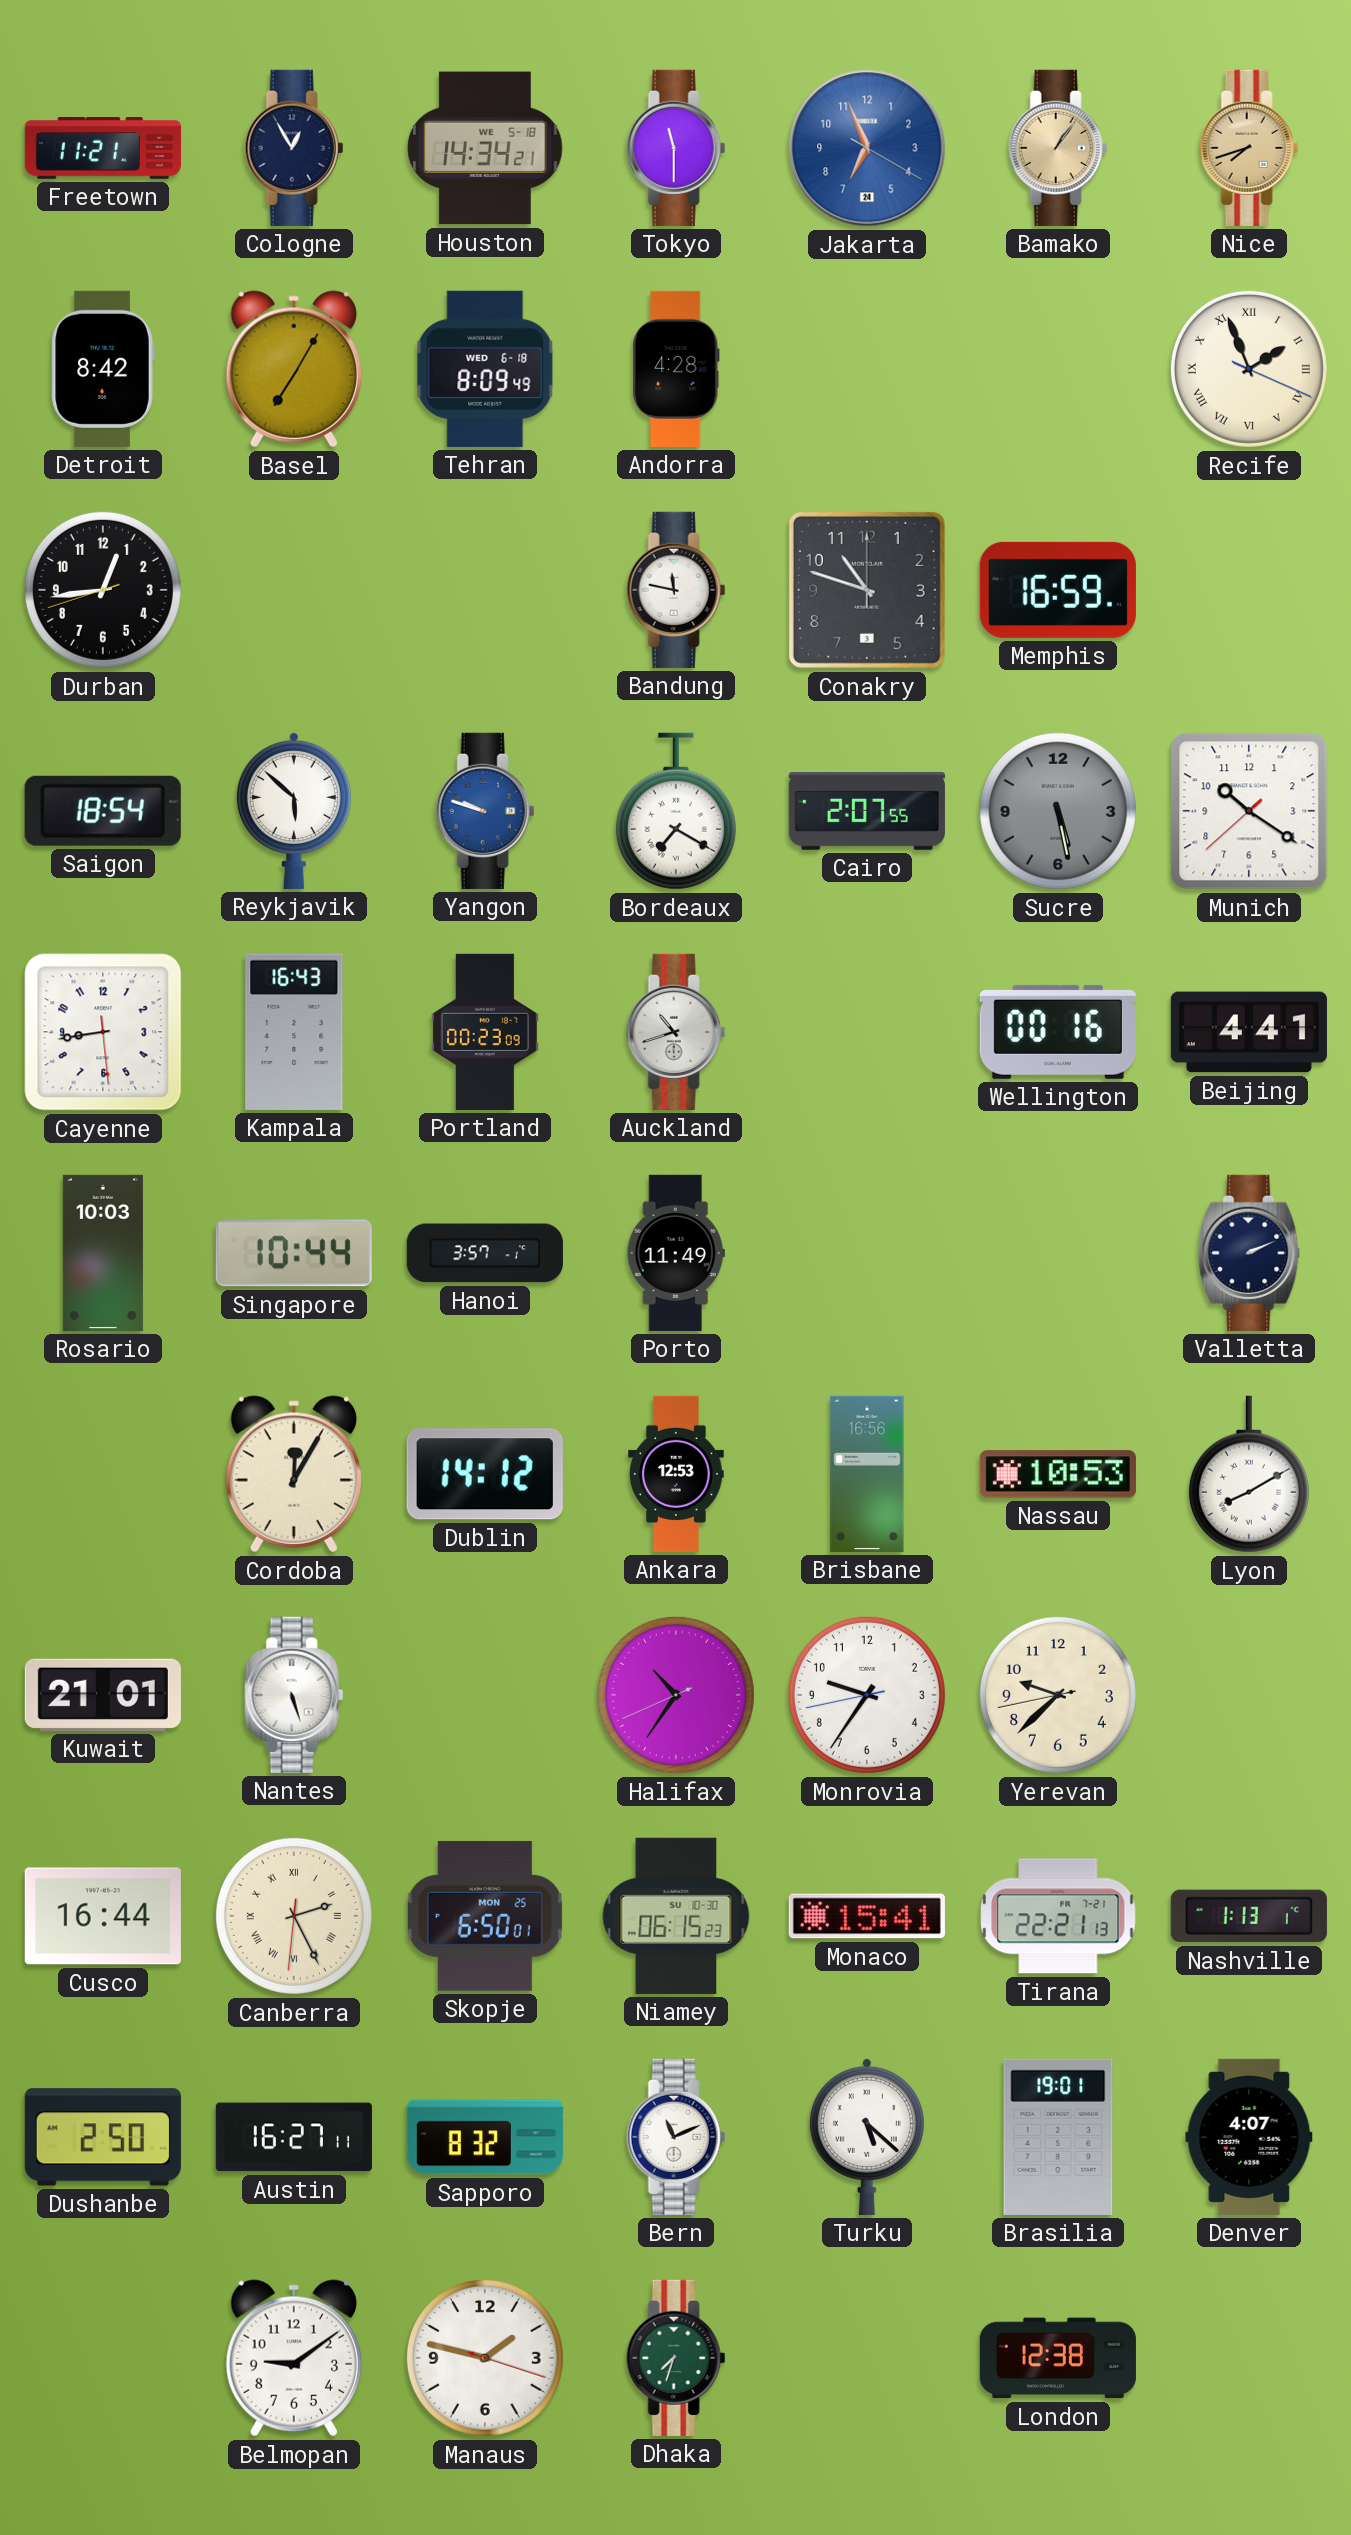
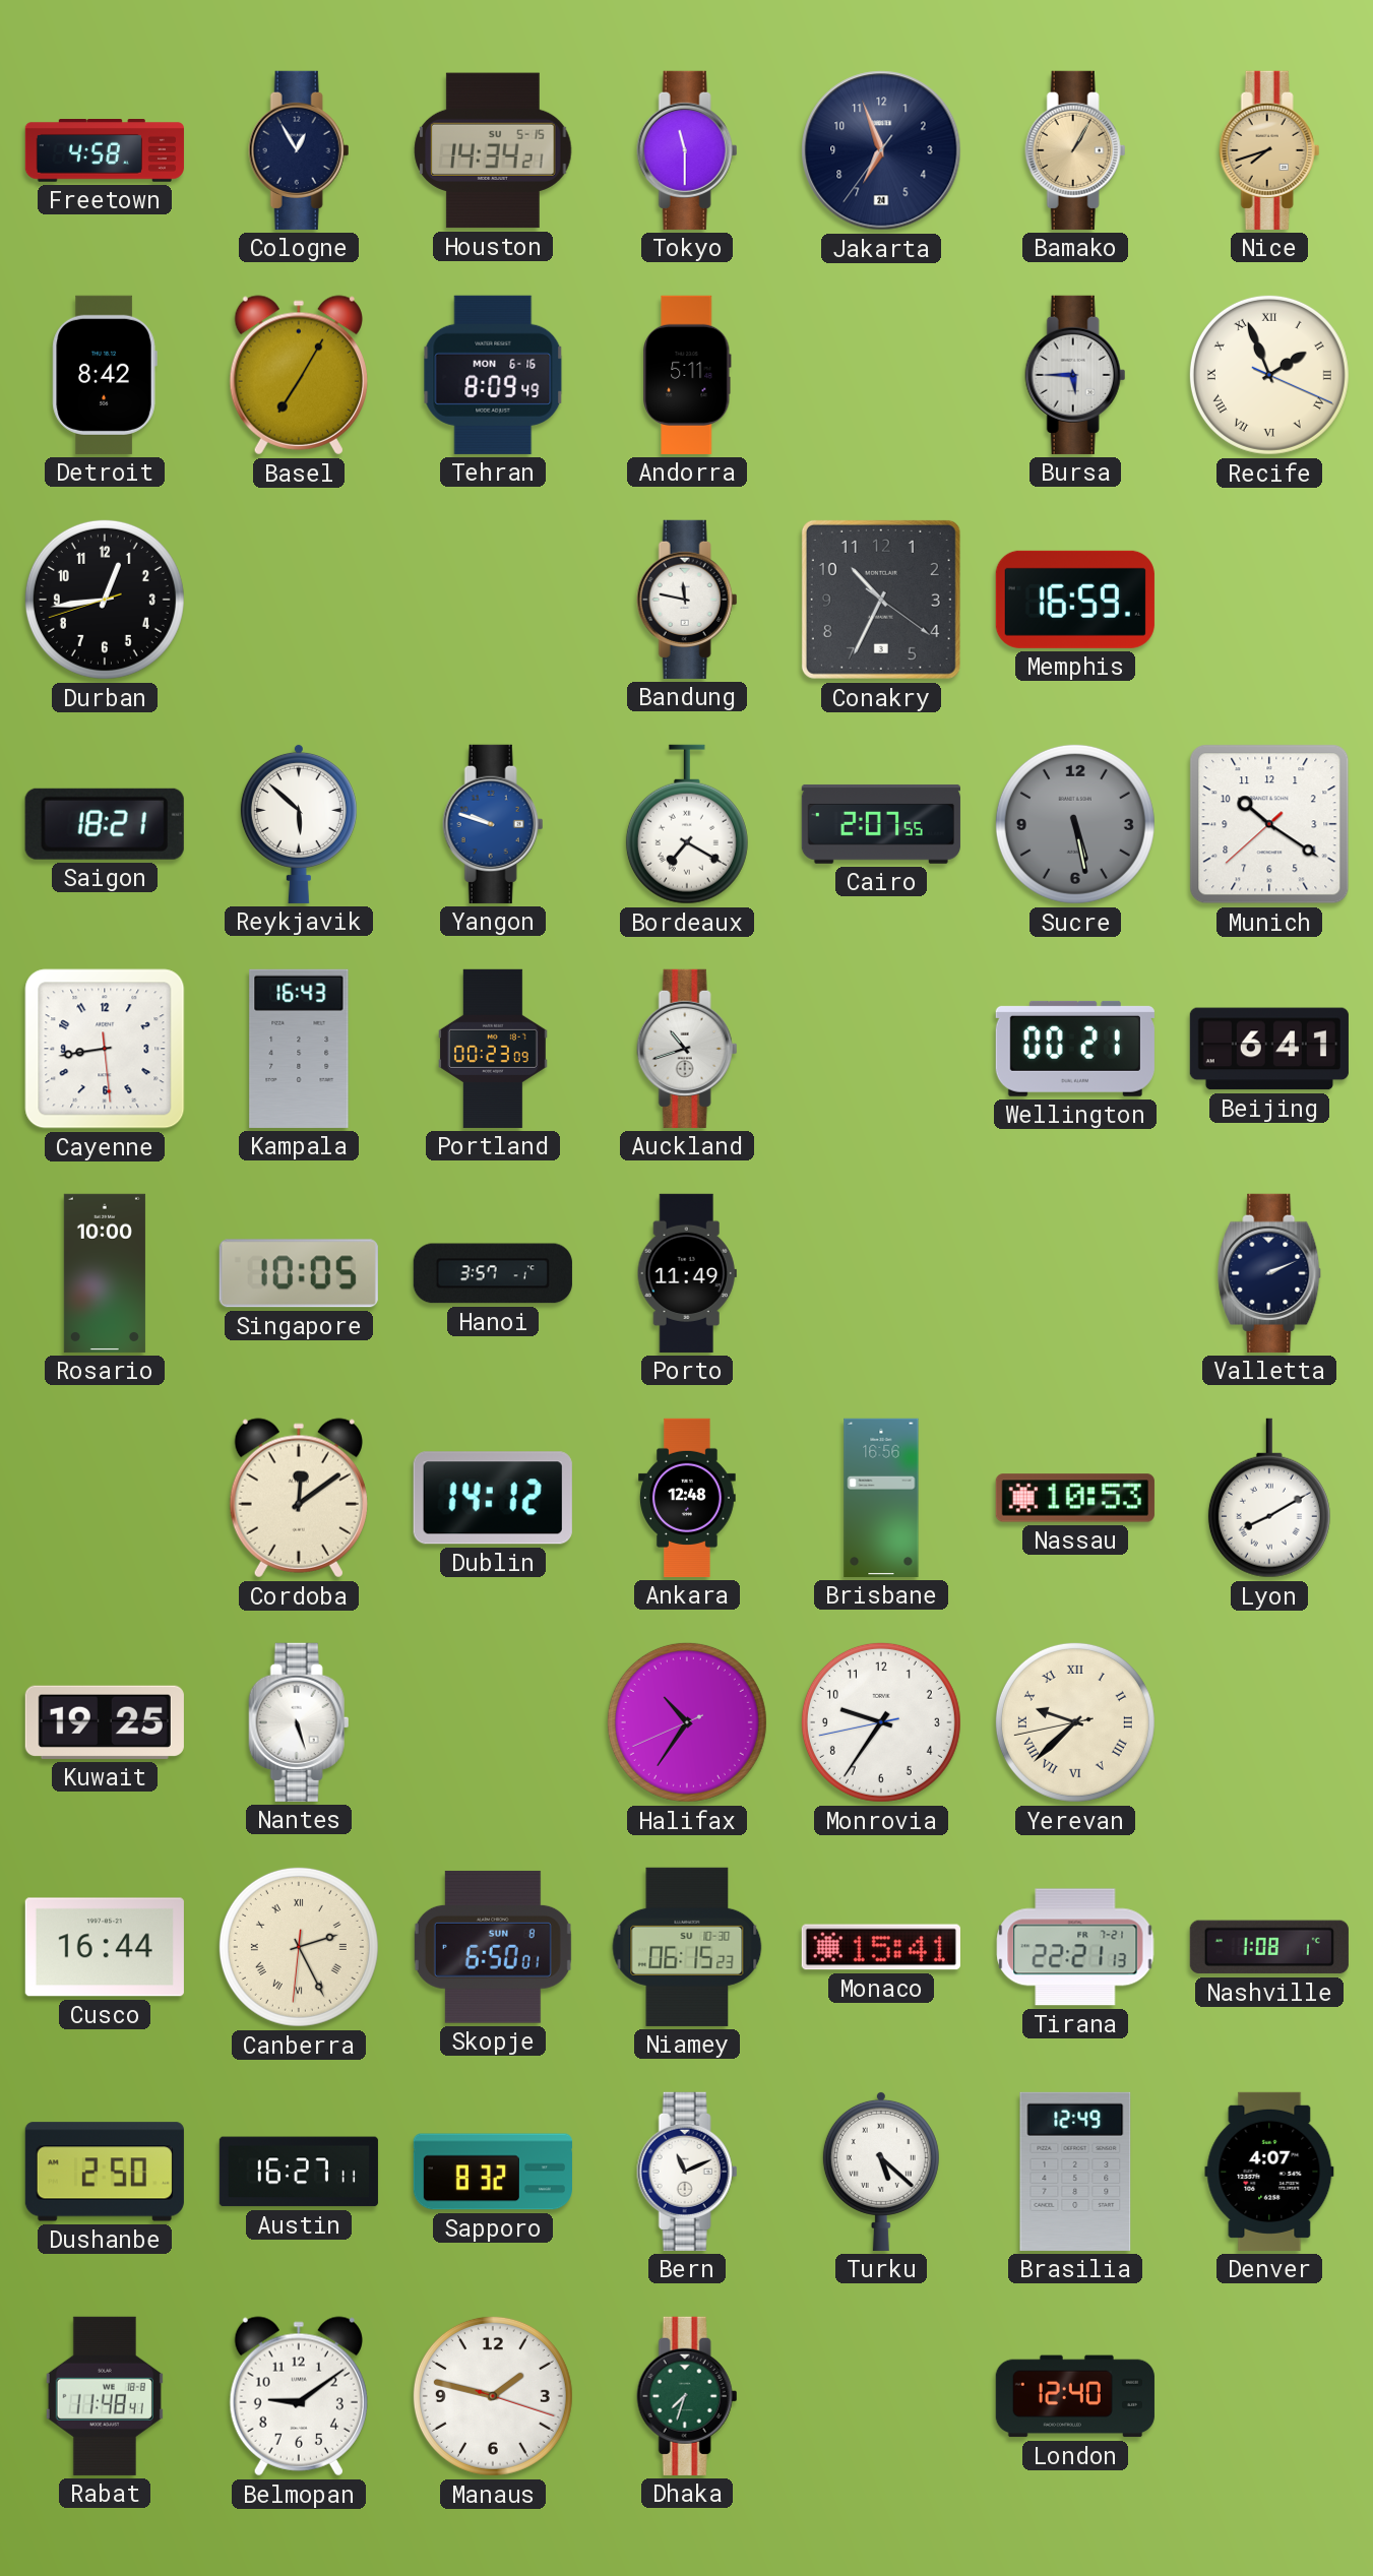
Freetown: 11:21 -> 4:58 (105, 151)
Houston date: WE 5-18 -> SU 5-15 (493, 150)
Jakarta: 6:56:20 -> 6:56:36 (881, 150)
Jakarta dial: blue -> navy (881, 150)
Bamako: 1:06 -> 1:05 (1075, 150)
Tehran date: WED 6-18 -> MON 6-16 (493, 375)
Andorra: 4:28 -> 5:11 (687, 375)
Bursa: none -> 5:45 (1075, 375)
Conakry: 10:48 -> 10:34 (881, 600)
Saigon: 18:54 -> 18:21 (105, 824)
Wellington: 00:16 -> 00:21 (1075, 1049)
Beijing: 4:41 -> 6:41 (1269, 1049)
Rosario: 10:03 -> 10:00 (105, 1273)
Singapore: 10:44 -> 10:05 (299, 1273)
Cordoba: 12:05 -> 12:09 (299, 1498)
Ankara: 12:53 -> 12:48 (687, 1498)
Kuwait: 21:01 -> 19:25 (105, 1722)
Yerevan numerals: Arabic -> Roman (1075, 1722)
Skopje date: MON 25 -> SUN 8 (493, 1947)
Nashville: 1:13 -> 1:08 (1269, 1947)
Brasilia: 19:01 -> 12:49 (1075, 2172)
Rabat: none -> 11:48 (105, 2396)
London: 12:38 -> 12:40 (1075, 2396)
